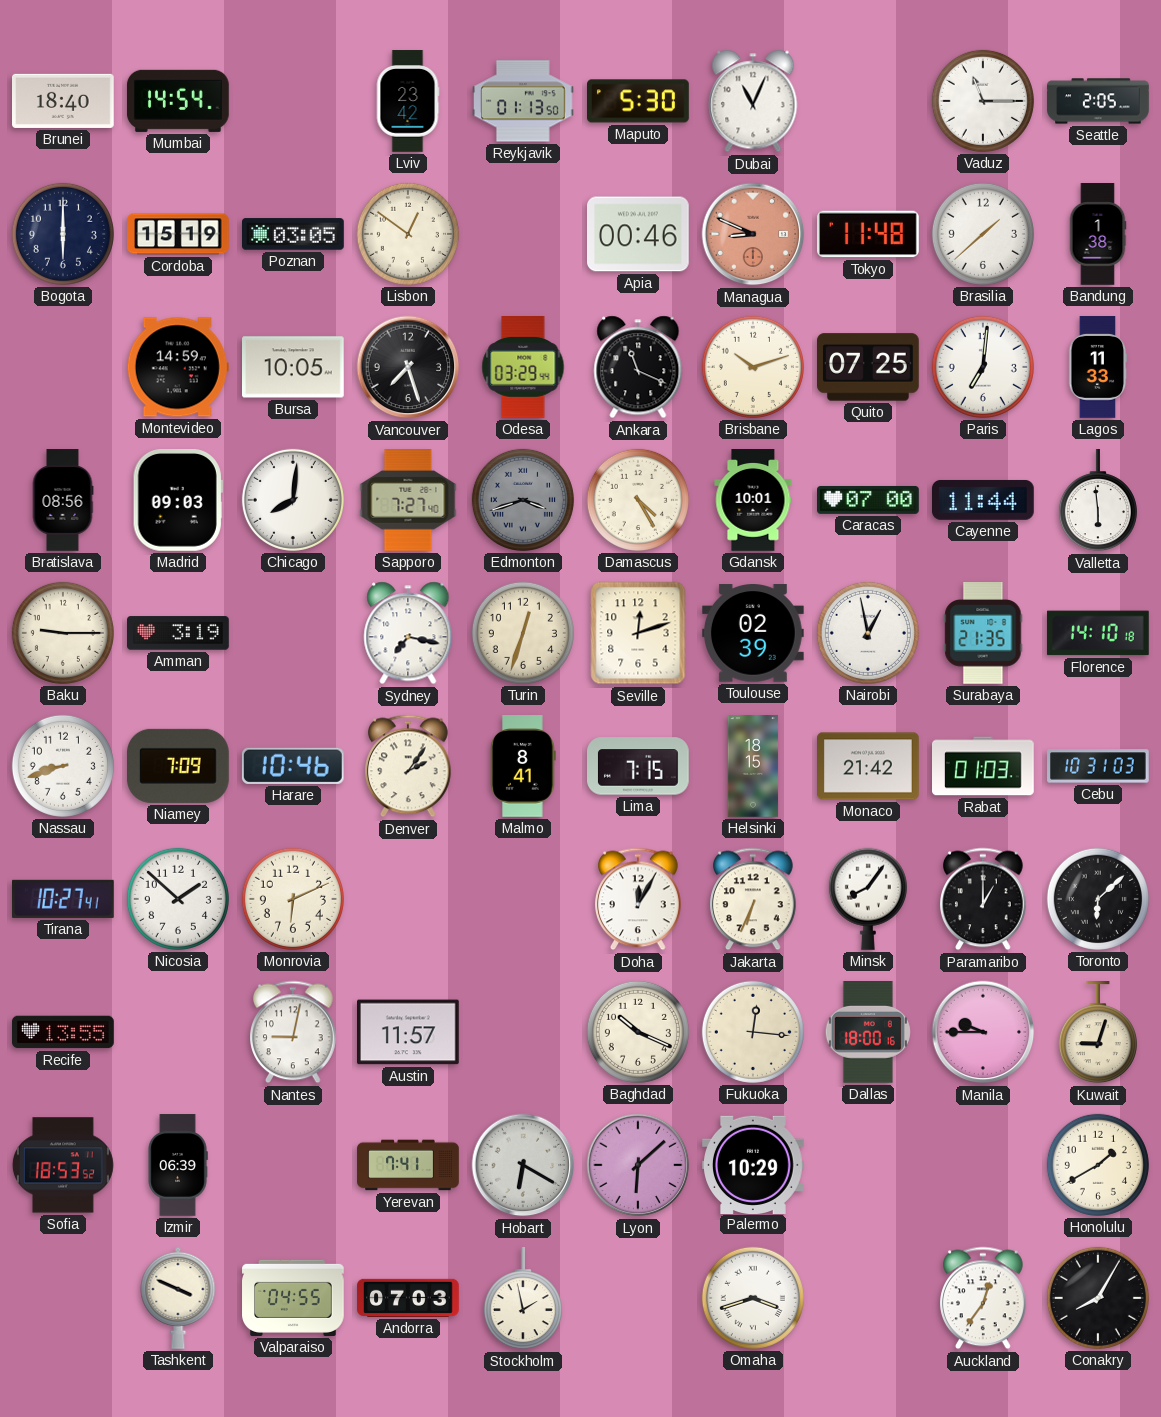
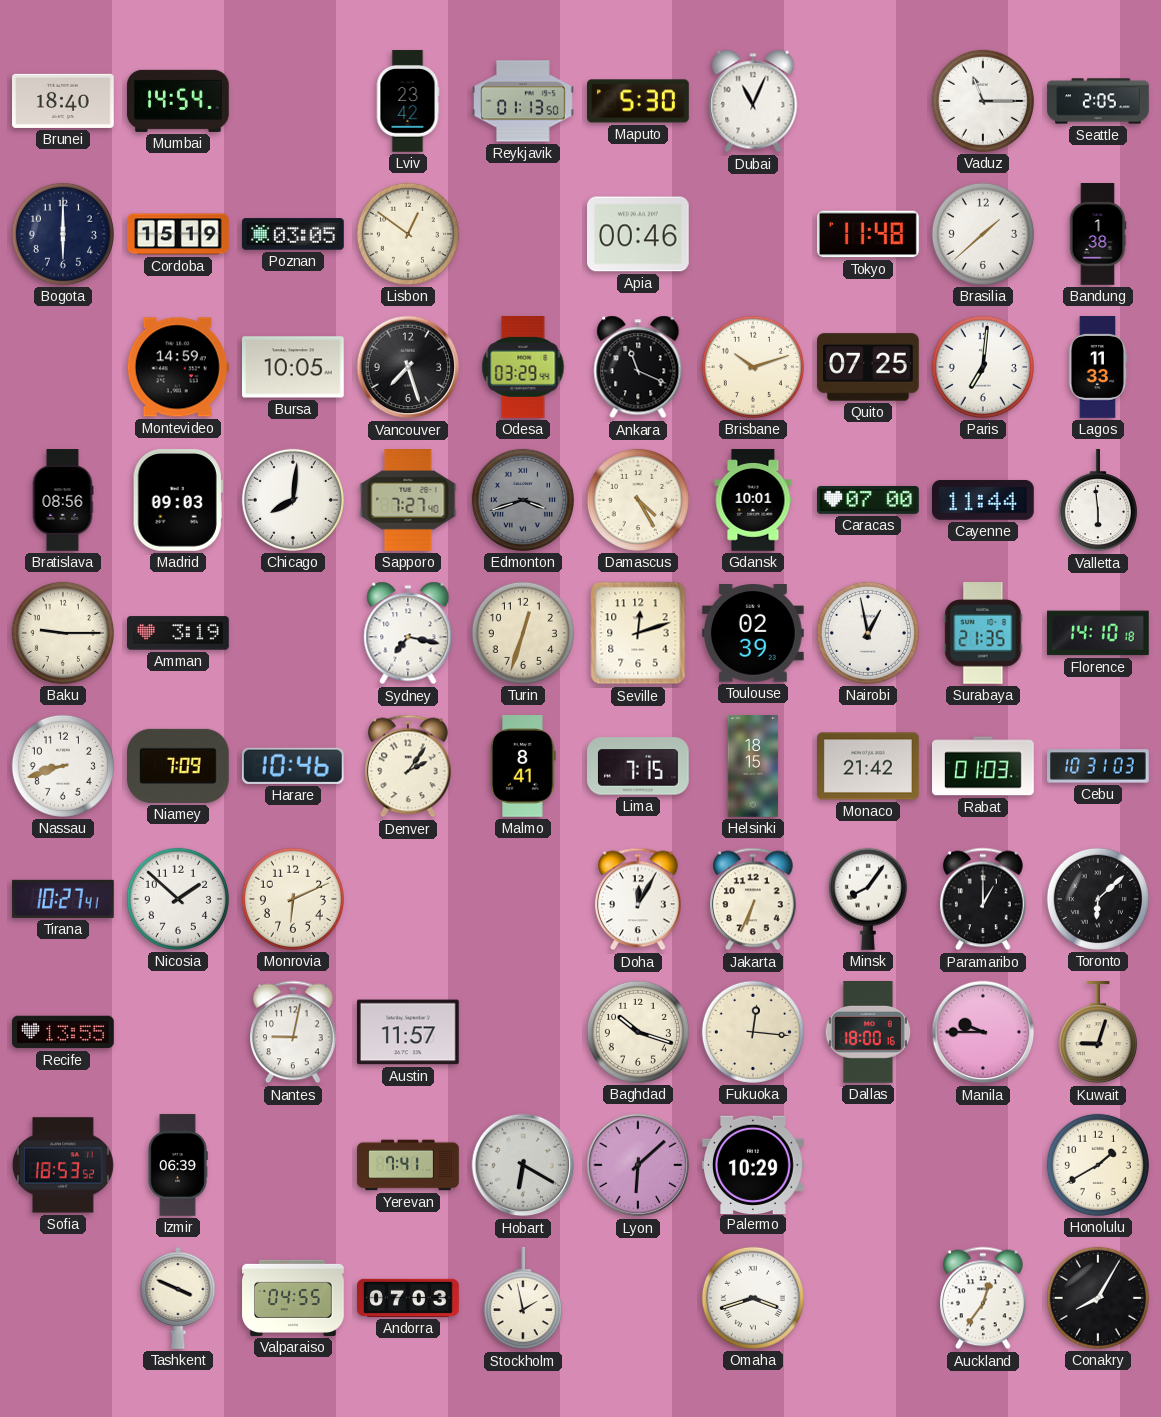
Managua: 8:49 -> none (753, 234)
Baghdad: 10:19 -> 10:18 (638, 1032)
